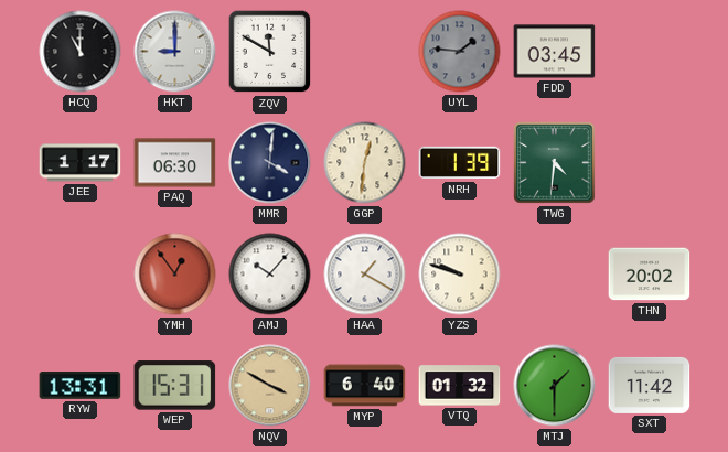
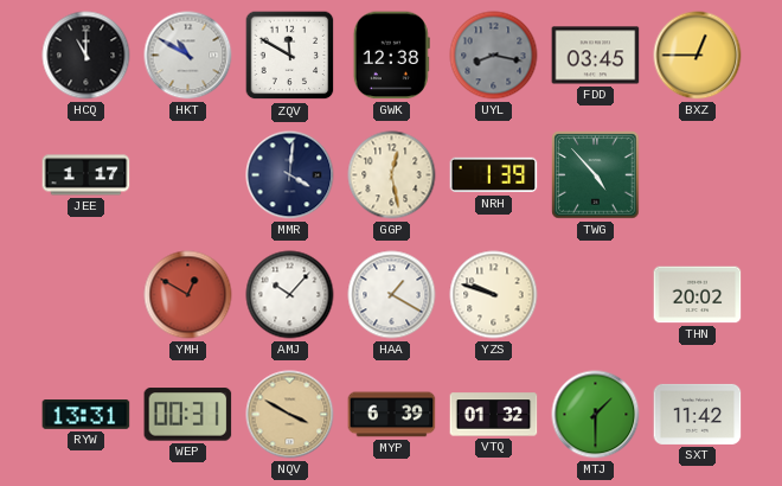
HKT: 9:00 -> 10:50 (188, 56)
GWK: none -> 12:38 (391, 56)
UYL: 1:46 -> 8:17 (494, 56)
BXZ: none -> 12:45 (698, 56)
PAQ: 06:30 -> none (175, 163)
GGP: 12:31 -> 12:28 (392, 175)
TWG: 4:31 -> 4:53 (596, 175)
YMH: 12:54 -> 12:50 (188, 295)
WEP: 15:31 -> 00:31 (188, 415)
MYP: 6:40 -> 6:39 (392, 415)
